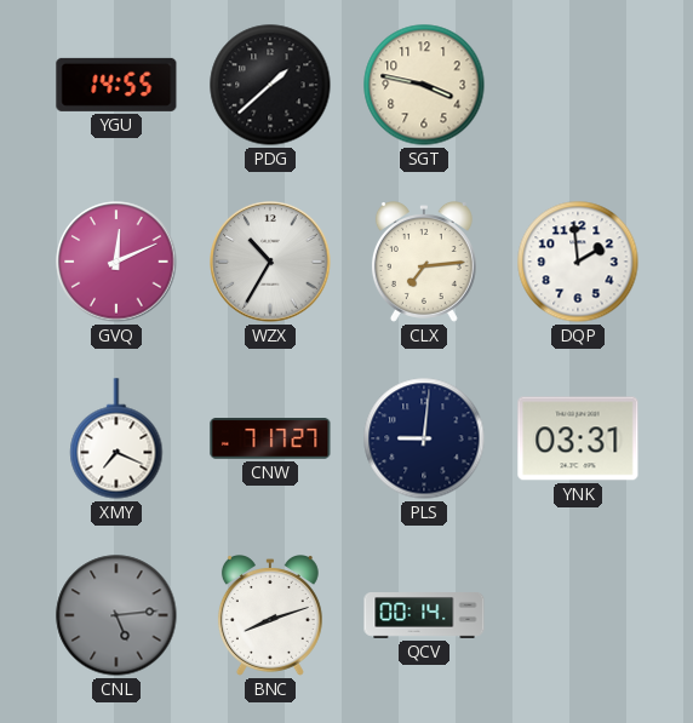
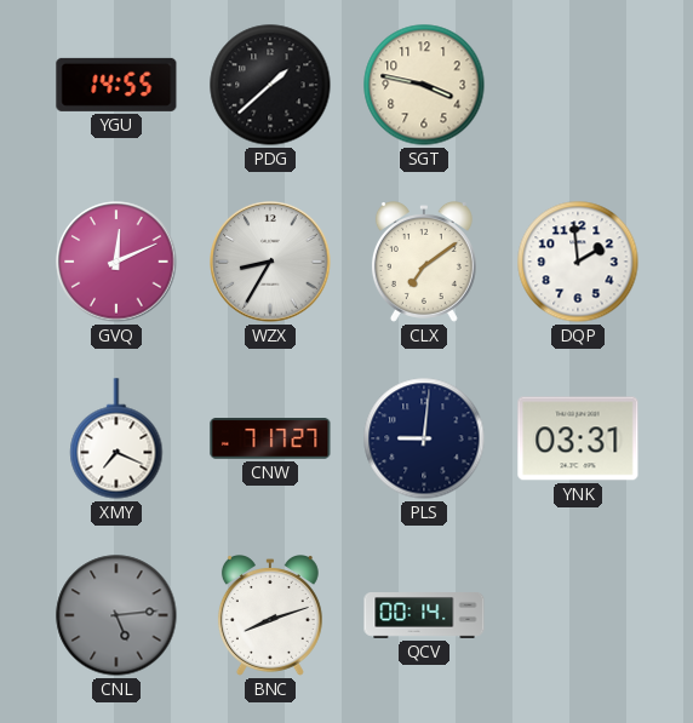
WZX: 10:35 -> 8:35 (270, 262)
CLX: 7:14 -> 7:09 (424, 263)
